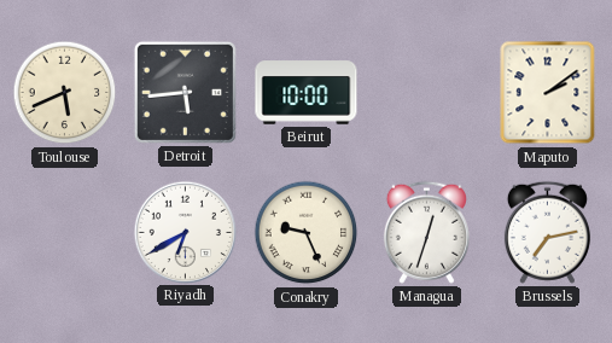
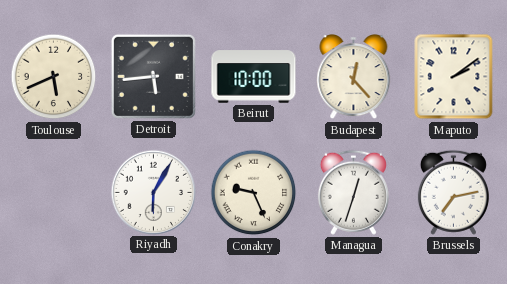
Budapest: none -> 12:23 (354, 77)
Riyadh: 6:40 -> 6:05 (153, 192)
